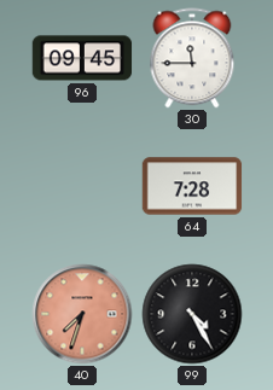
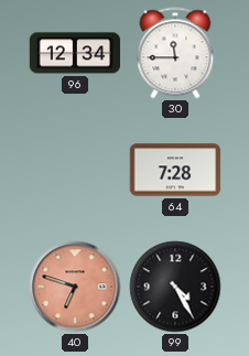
96: 09:45 -> 12:34 (75, 53)
40: 7:33 -> 6:48 (75, 287)
